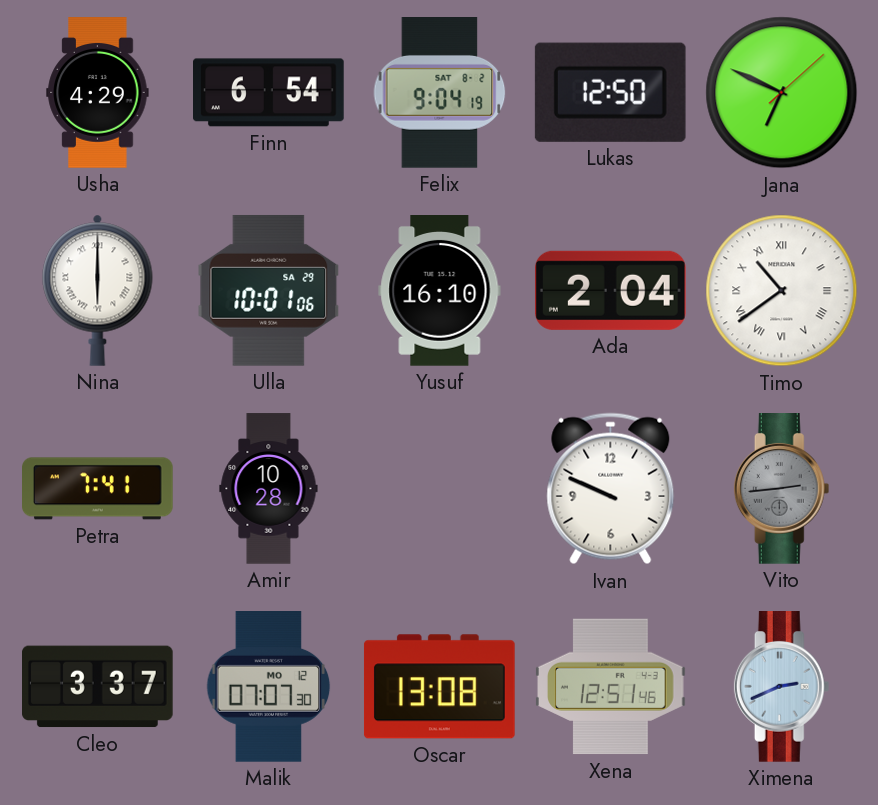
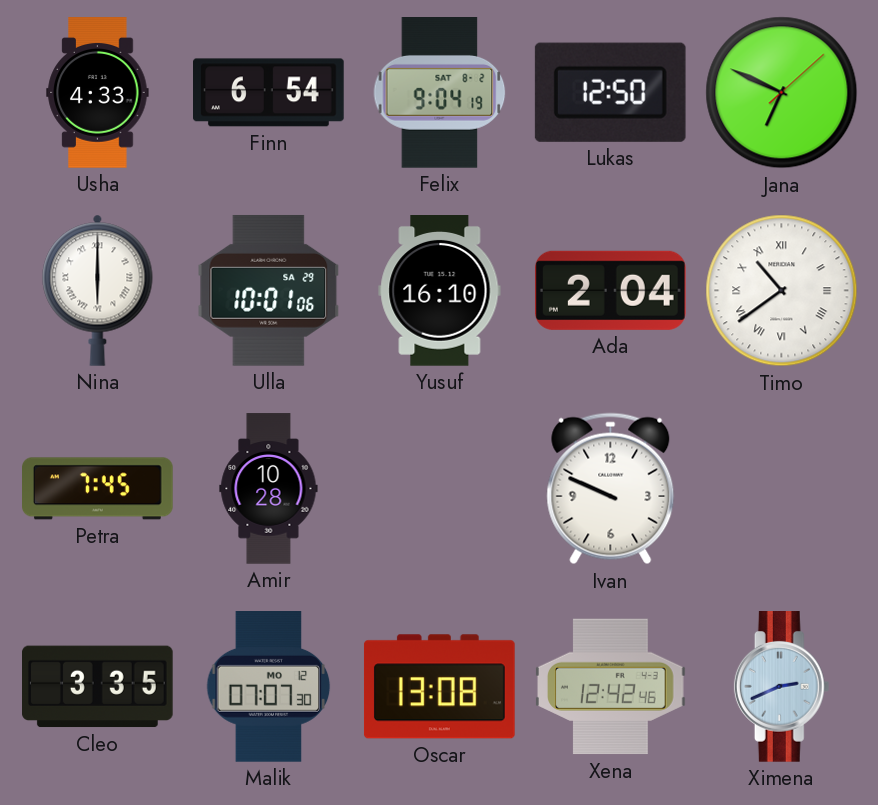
Usha: 4:29 -> 4:33 (98, 93)
Petra: 7:41 -> 7:45 (98, 489)
Vito: 2:44 -> none (782, 489)
Cleo: 3:37 -> 3:35 (98, 687)
Xena: 12:51 -> 12:42 (611, 687)
